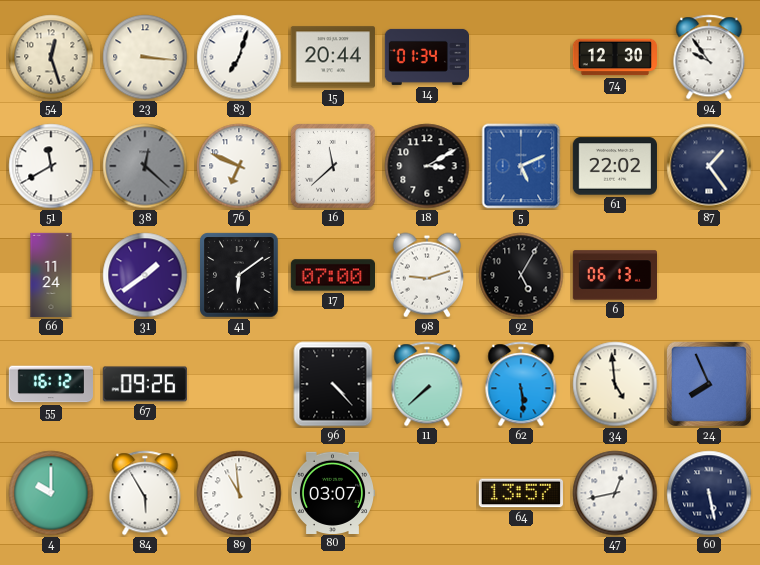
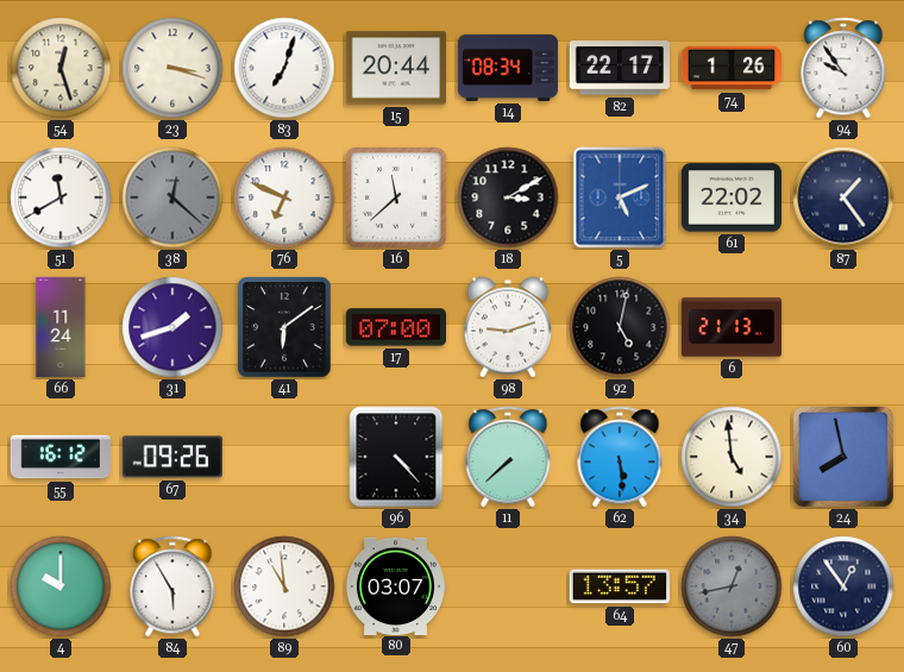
23: 3:16 -> 3:18 (172, 68)
14: 01:34 -> 08:34 (507, 68)
82: none -> 22:17 (620, 68)
74: 12:30 -> 1:26 (730, 68)
31: 1:39 -> 1:42 (172, 327)
92: 5:05 -> 5:02 (620, 327)
6: 06:13 -> 21:13 (730, 327)
24: 7:56 -> 7:58 (843, 457)
47 dial: white -> grey (732, 586)
60: 5:28 -> 12:54 (843, 586)
